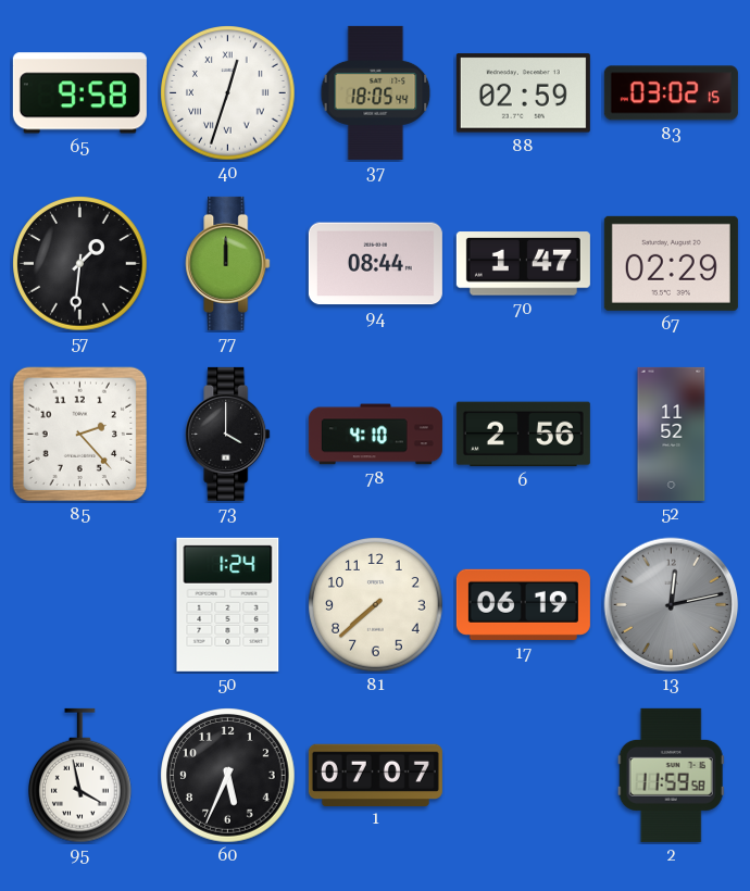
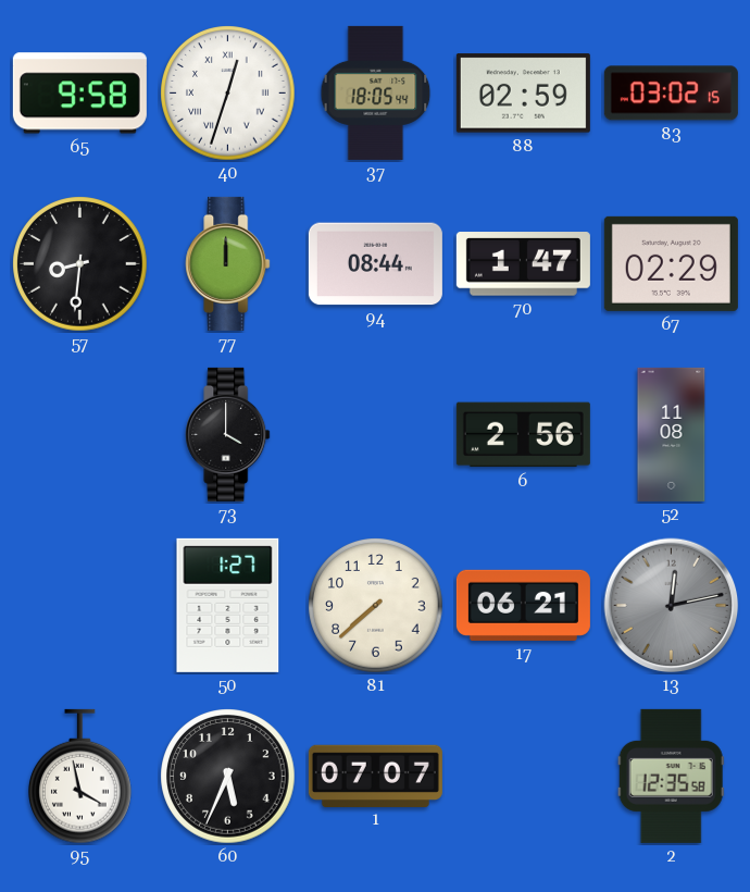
57: 1:31 -> 8:31 (80, 264)
85: 2:23 -> none (80, 435)
78: 4:10 -> none (375, 435)
52: 11:52 -> 11:08 (672, 434)
50: 1:24 -> 1:27 (228, 605)
17: 06:19 -> 06:21 (523, 605)
2: 11:59 -> 12:35 (671, 776)
